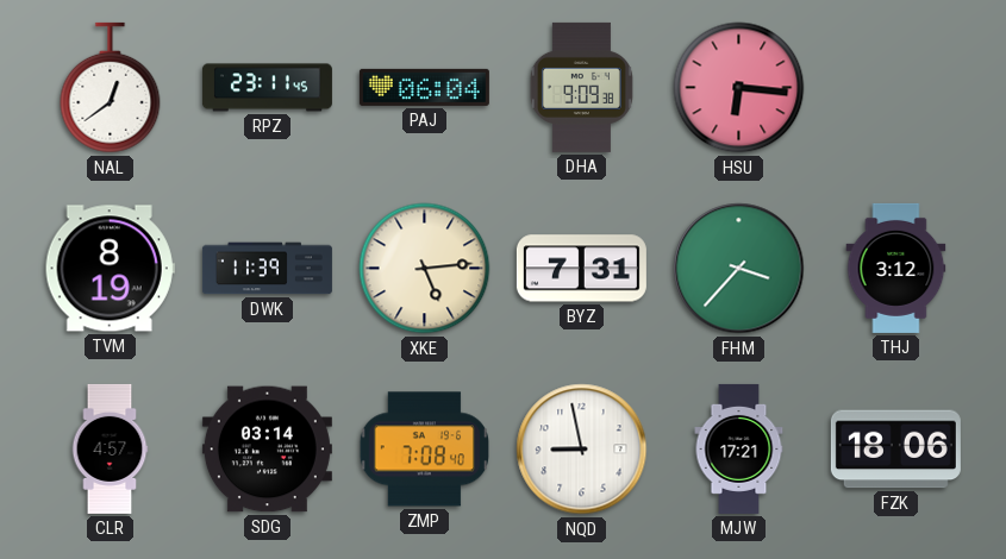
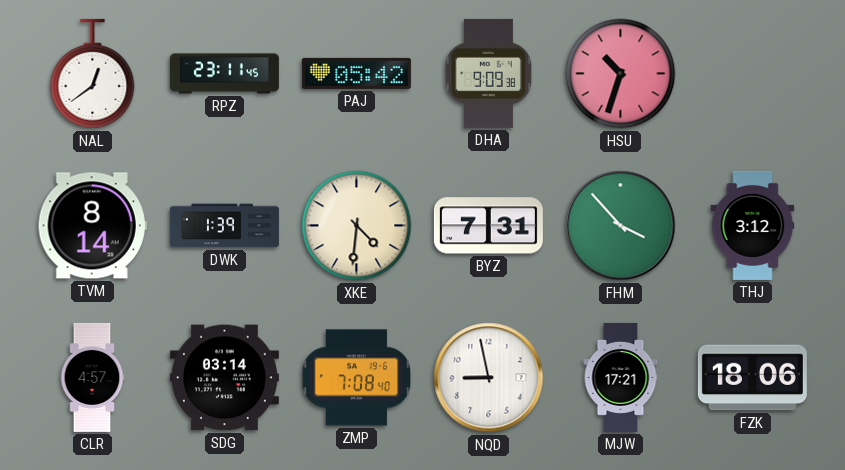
PAJ: 06:04 -> 05:42 (356, 73)
HSU: 6:16 -> 10:33 (621, 74)
TVM: 8:19 -> 8:14 (92, 226)
DWK: 11:39 -> 1:39 (224, 226)
XKE: 5:14 -> 4:31 (357, 226)
FHM: 3:37 -> 3:53 (621, 226)
